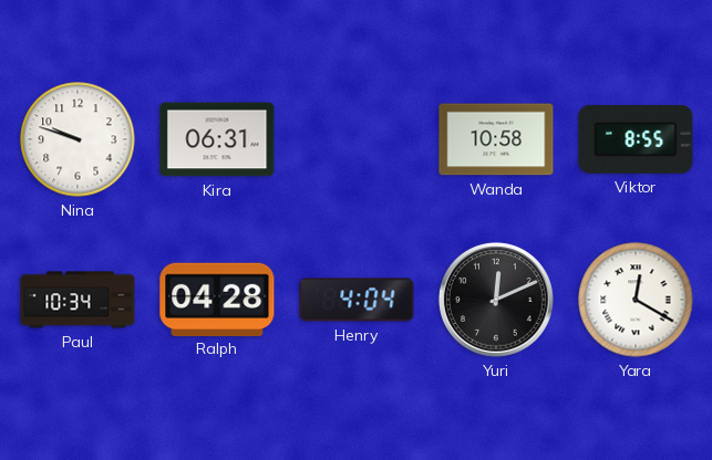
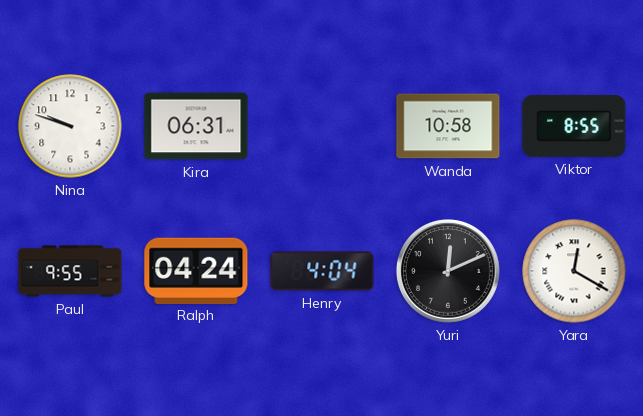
Paul: 10:34 -> 9:55 (70, 271)
Ralph: 04:28 -> 04:24 (196, 270)
